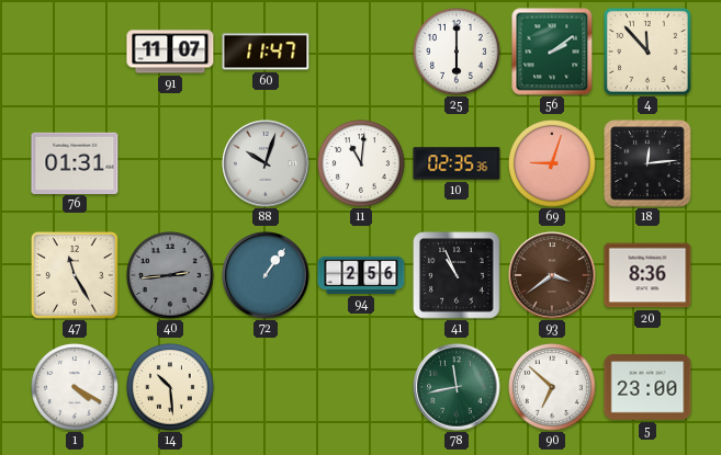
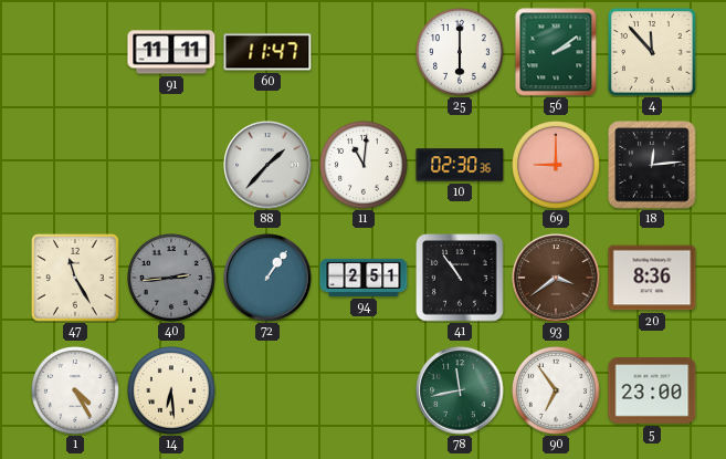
91: 11:07 -> 11:11 (171, 52)
76: 01:31 -> none (75, 162)
88: 10:03 -> 1:37 (267, 165)
10: 02:35 -> 02:30 (460, 165)
69: 9:03 -> 9:00 (557, 166)
94: 2:56 -> 2:51 (364, 278)
41: 10:56 -> 10:54 (460, 278)
1: 4:20 -> 4:25 (76, 392)
14: 10:29 -> 6:29 (172, 392)
90: 6:52 -> 6:54 (557, 392)
